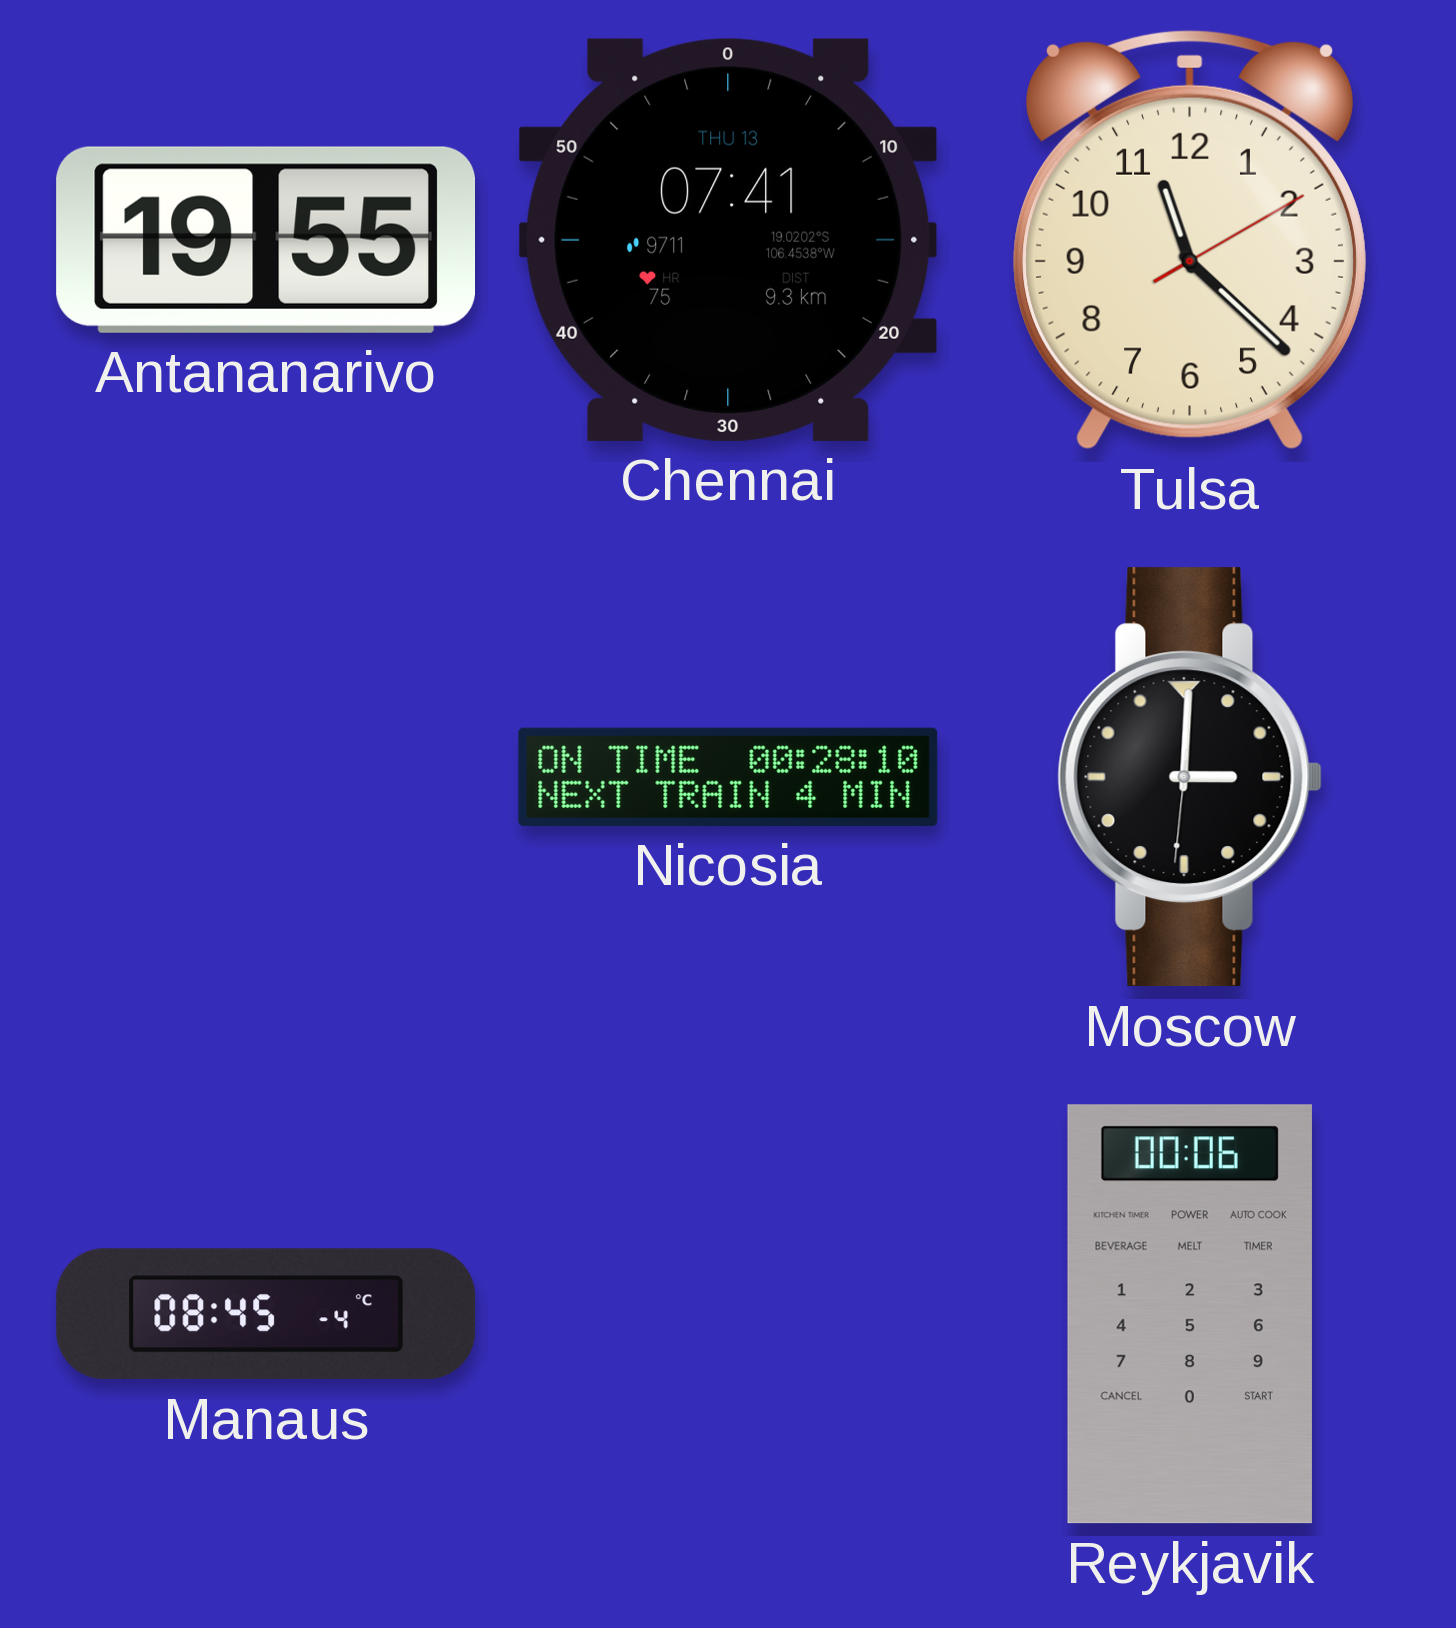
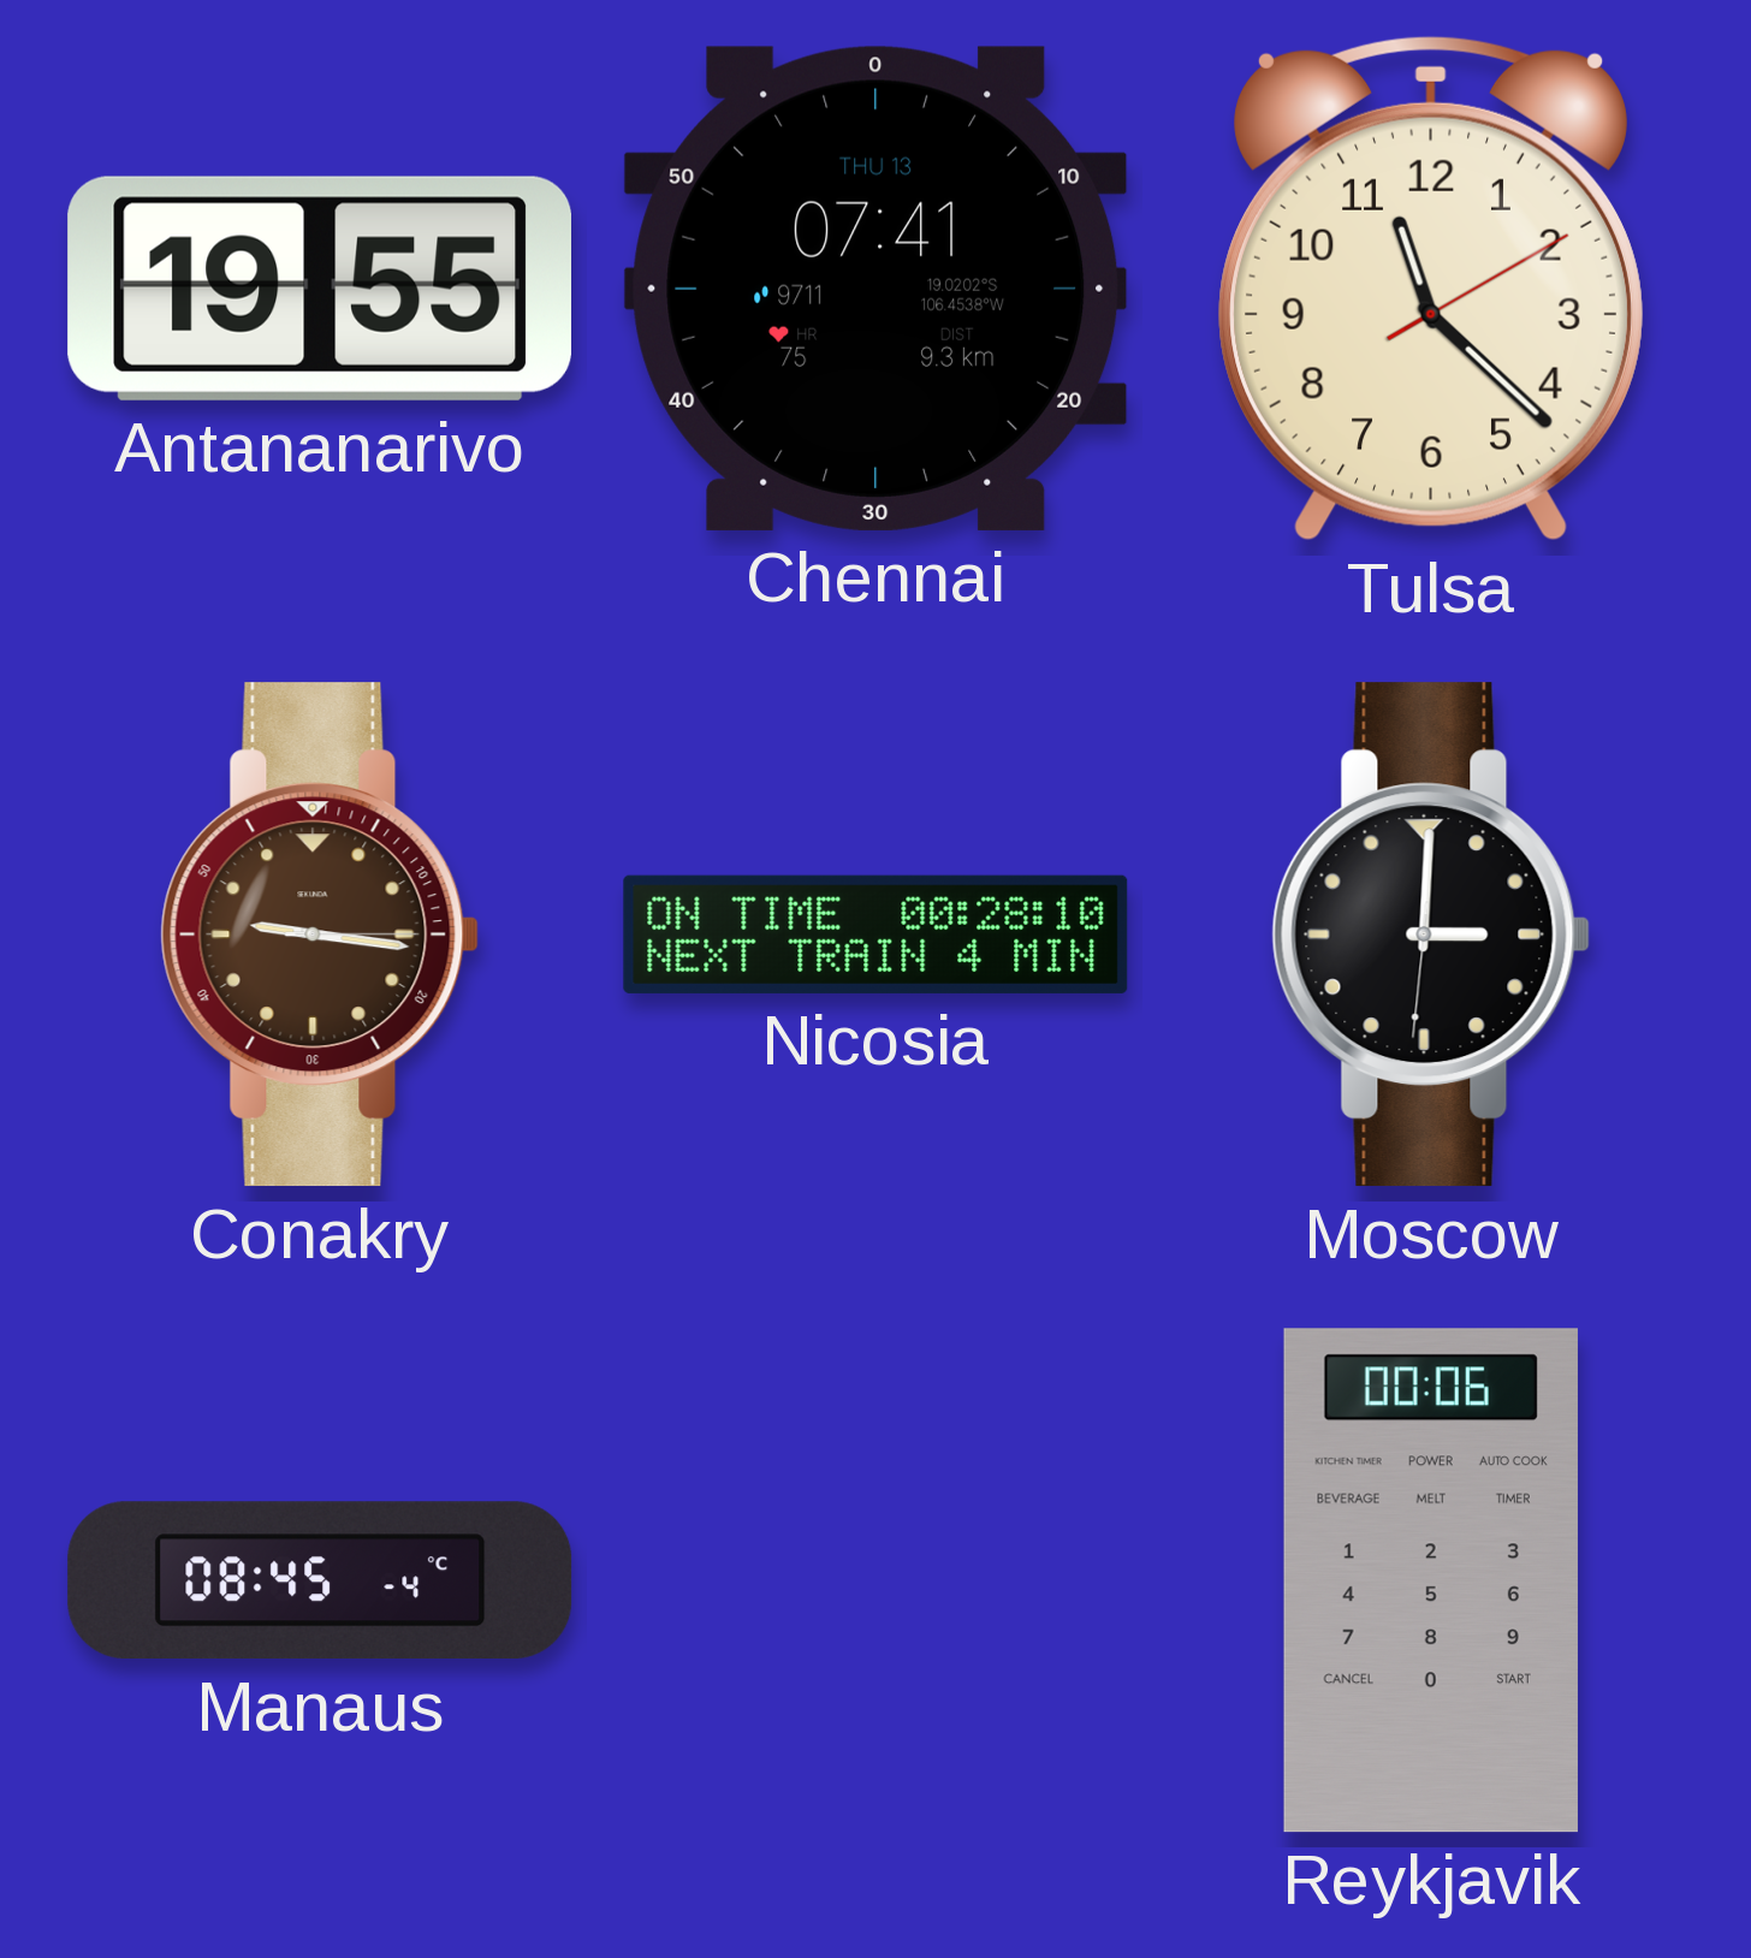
Conakry: none -> 9:16 (320, 934)
